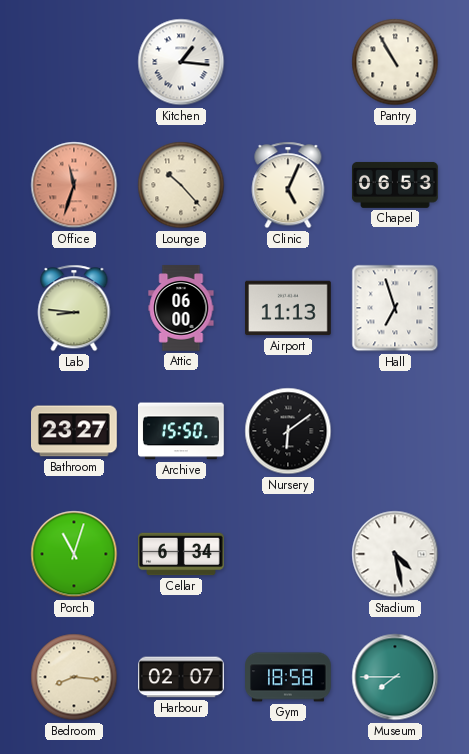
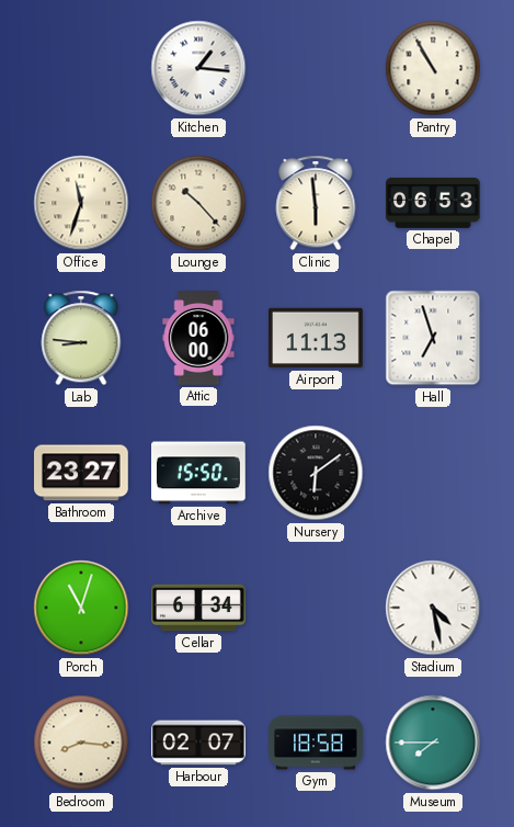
Office dial: salmon -> cream (81, 203)
Clinic: 5:04 -> 5:59 (316, 203)
